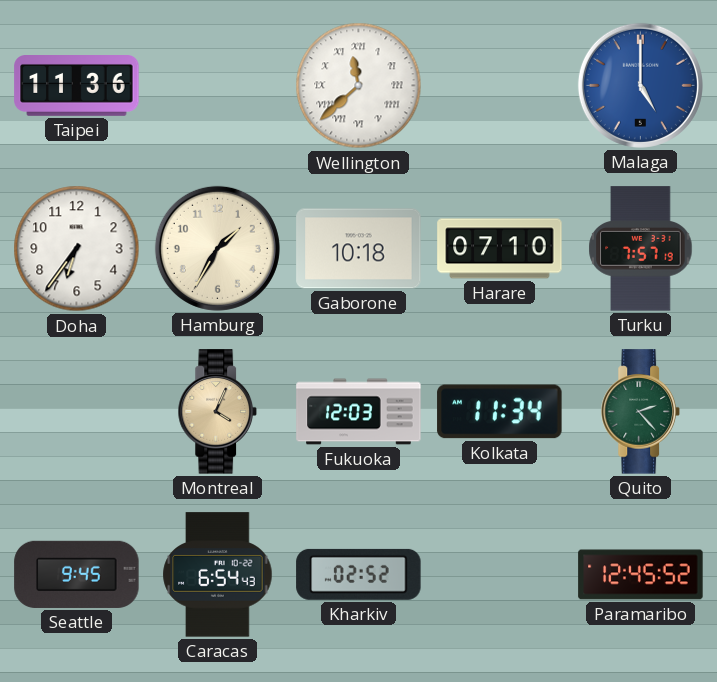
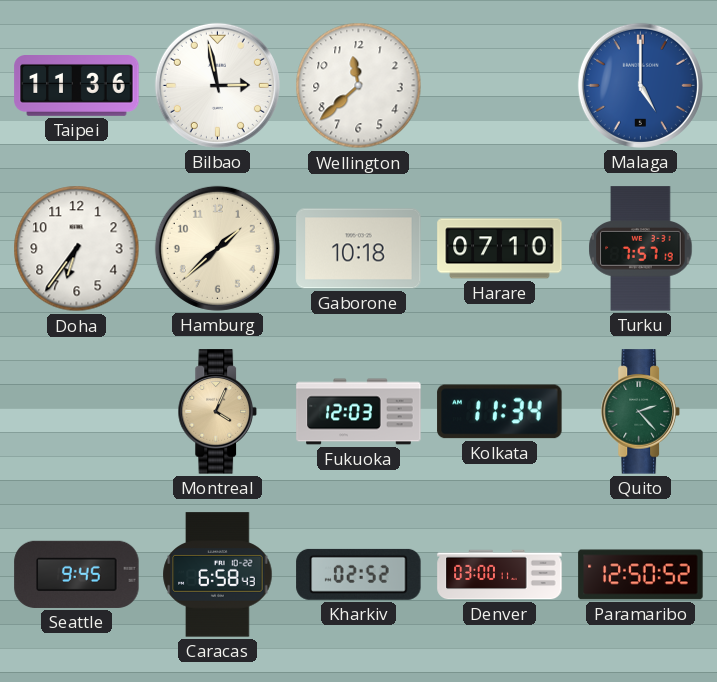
Bilbao: none -> 2:58 (217, 85)
Wellington numerals: Roman -> Arabic (359, 86)
Hamburg: 1:35 -> 1:38 (217, 248)
Caracas: 6:54 -> 6:58 (218, 575)
Denver: none -> 03:00 (500, 575)
Paramaribo: 12:45 -> 12:50 (641, 575)
